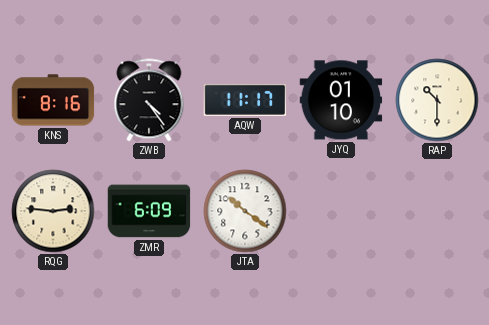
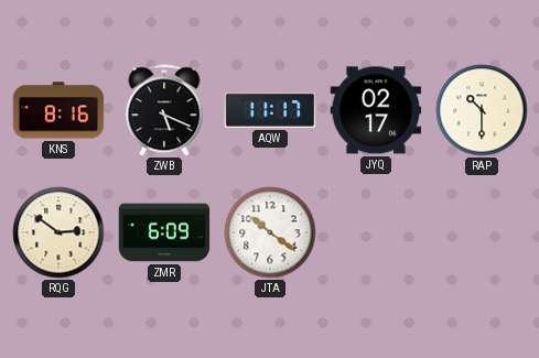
ZWB: 4:24 -> 5:19 (164, 110)
JYQ: 01:10 -> 02:17 (376, 110)
RQG: 2:46 -> 2:51 (58, 232)
